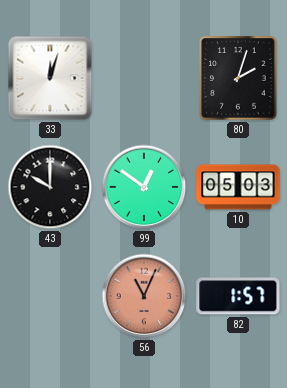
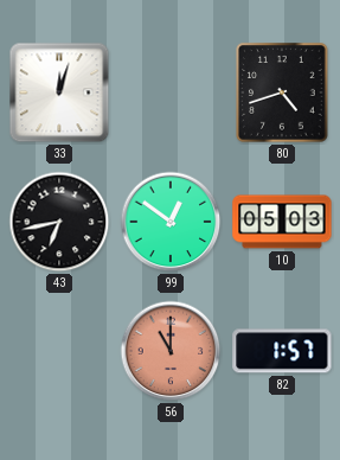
80: 2:03 -> 4:42 (282, 92)
43: 10:00 -> 6:43 (59, 222)
56: 11:04 -> 11:00 (171, 351)
